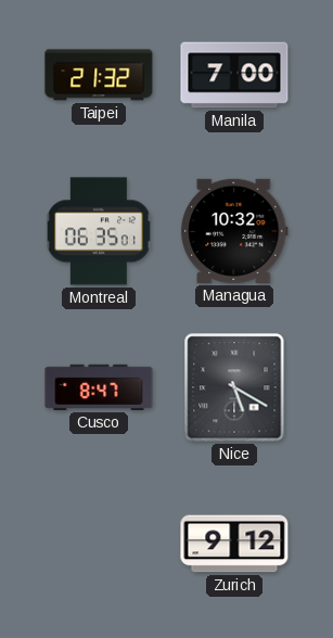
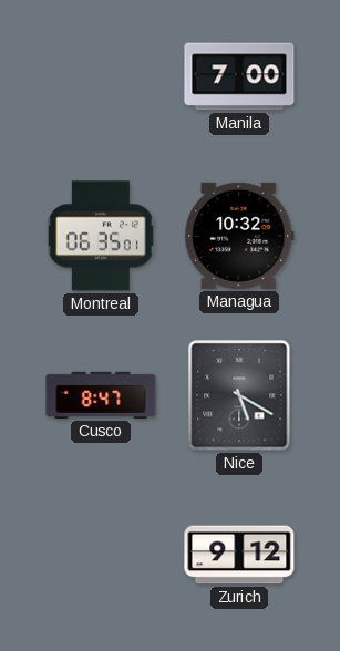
Taipei: 21:32 -> none (99, 75)
